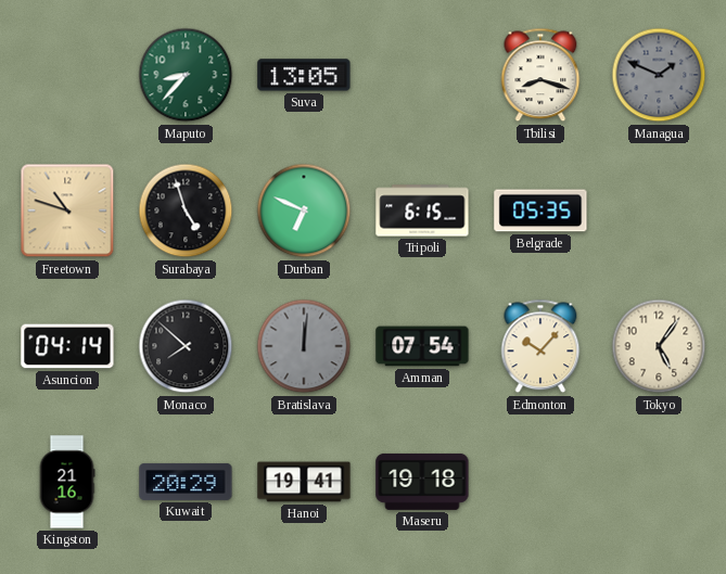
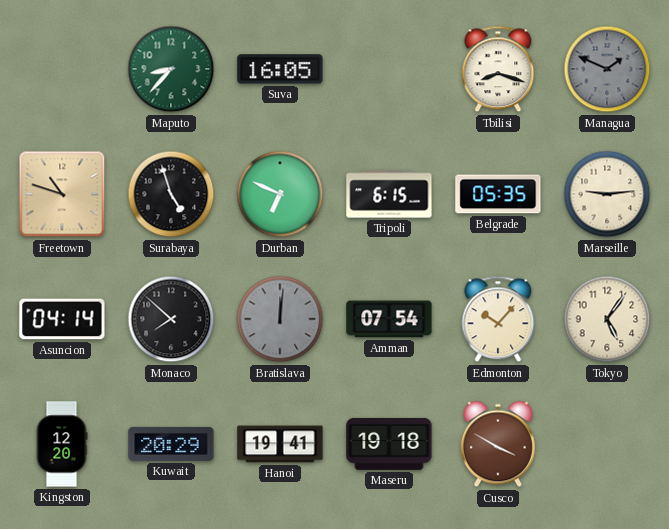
Suva: 13:05 -> 16:05 (280, 69)
Marseille: none -> 9:14 (607, 194)
Kingston: 21:16 -> 12:20 (62, 444)
Cusco: none -> 3:50 (498, 444)
